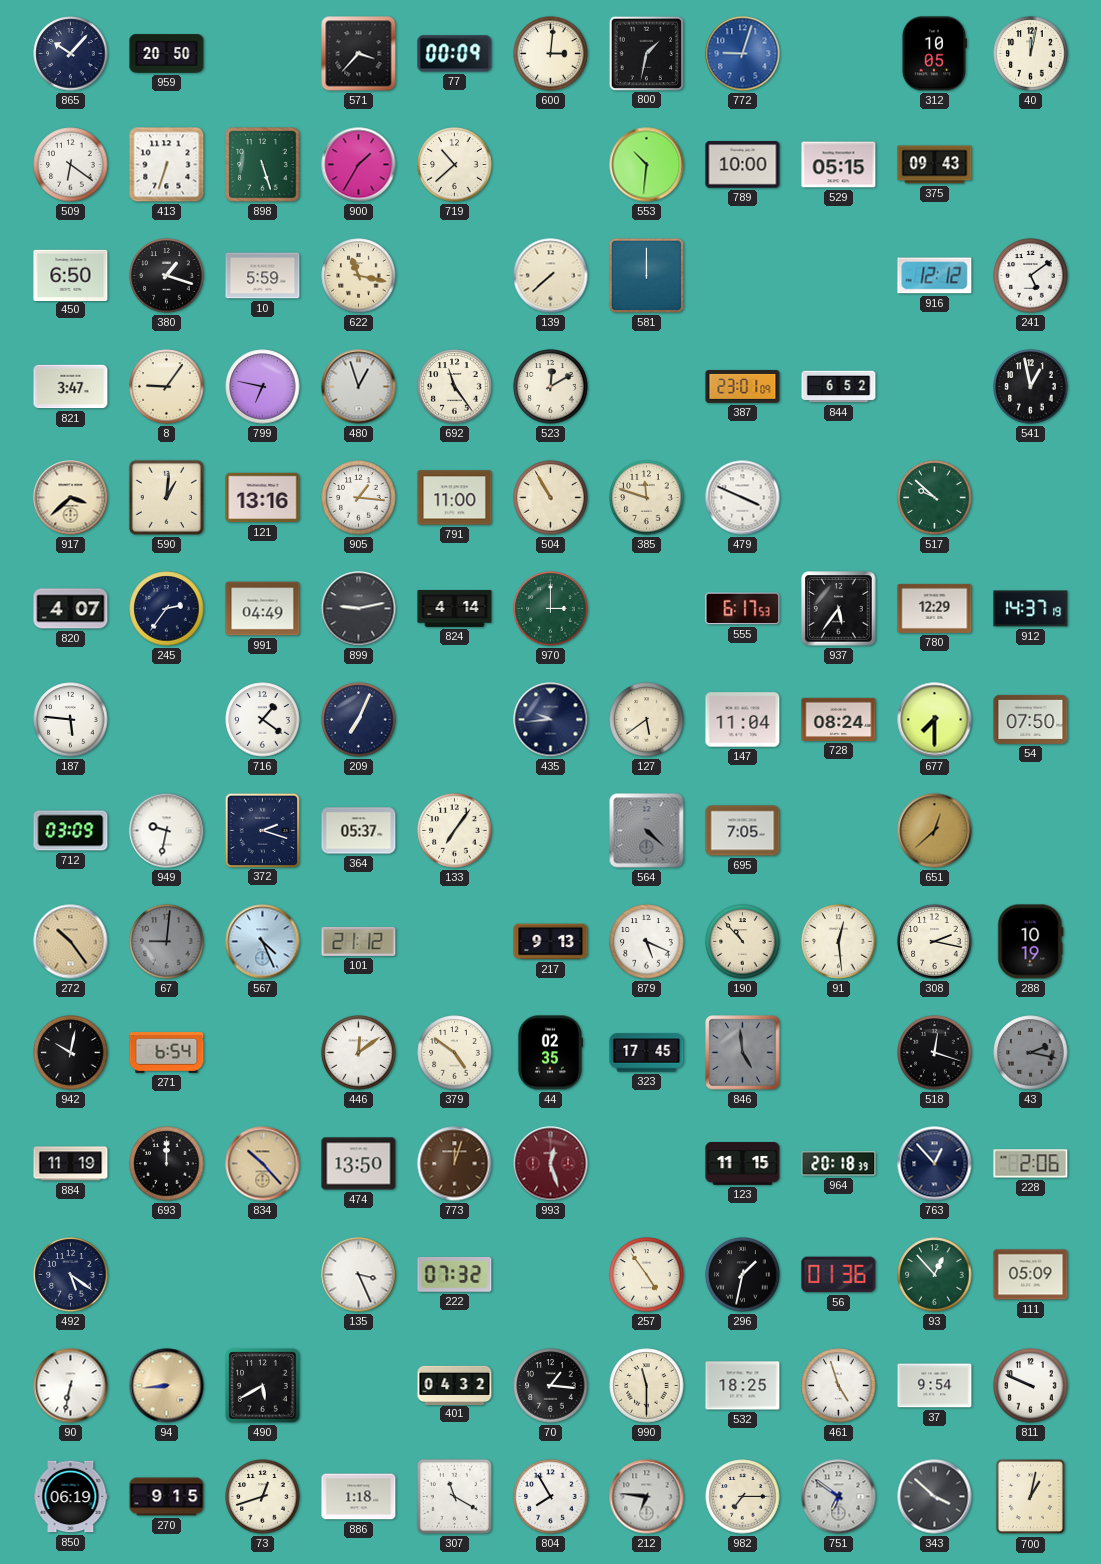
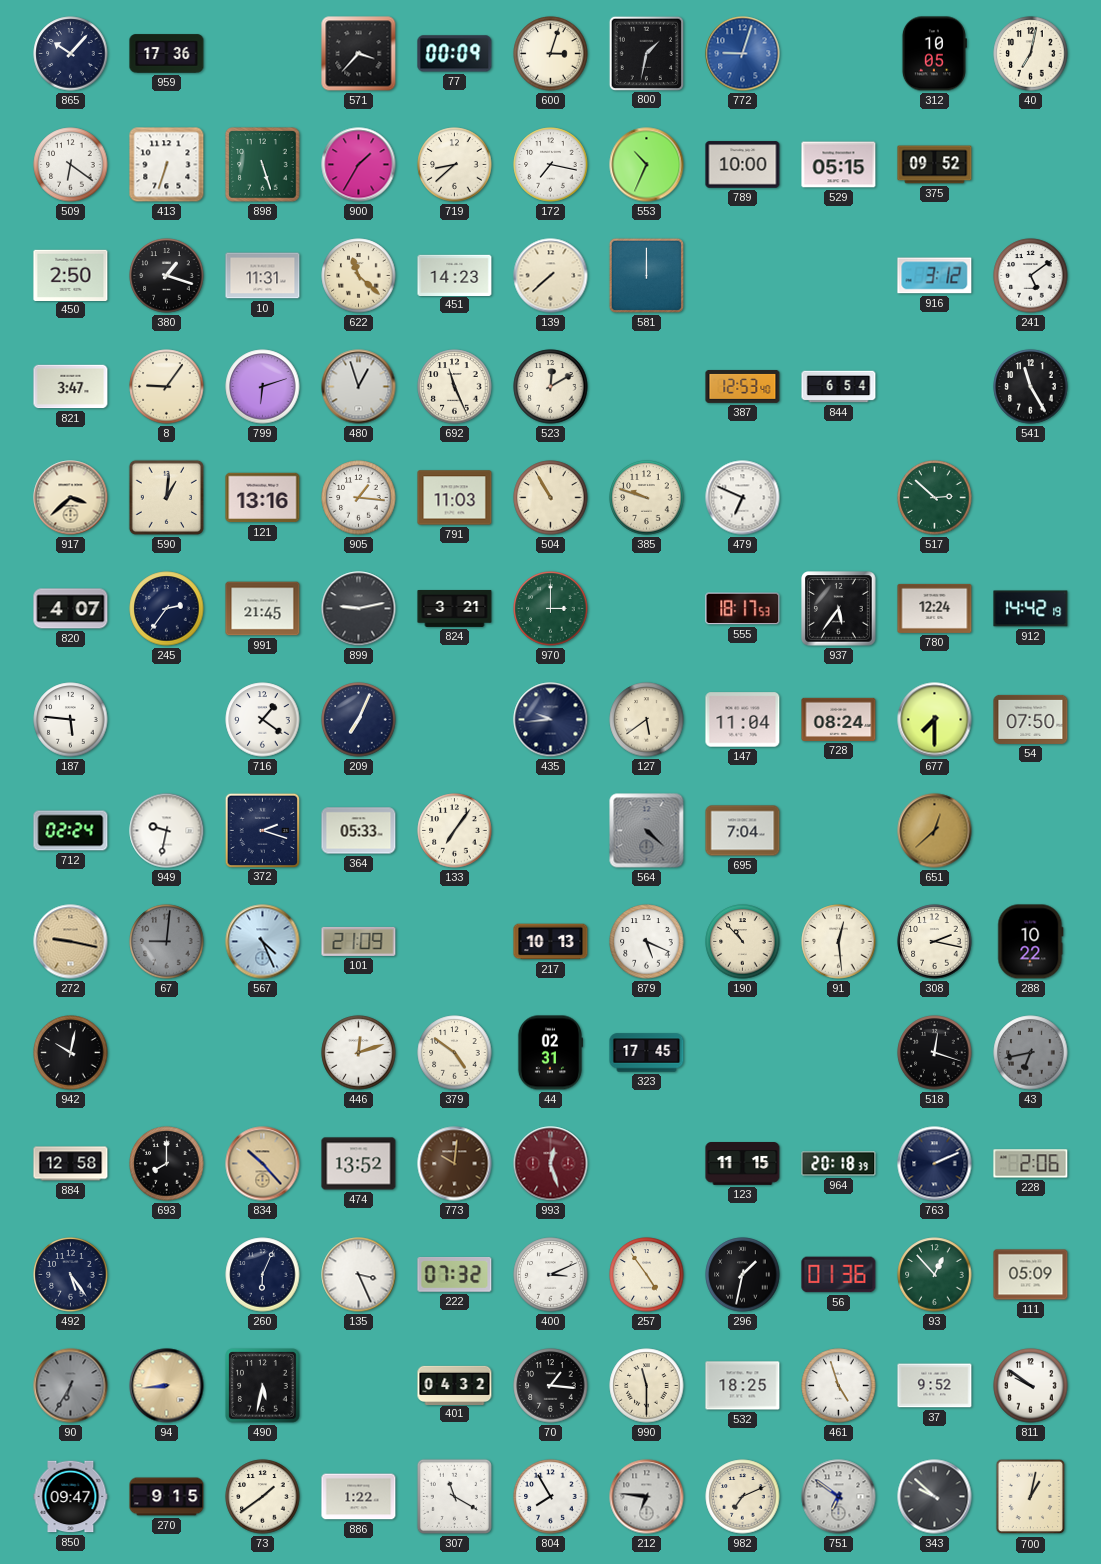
959: 20:50 -> 17:36 (167, 54)
600: 3:01 -> 3:03 (551, 54)
40: 12:02 -> 7:02 (1031, 54)
719: 10:38 -> 8:38 (455, 165)
172: none -> 7:17 (551, 165)
553: 10:31 -> 10:34 (647, 165)
375: 09:43 -> 09:52 (935, 165)
450: 6:50 -> 2:50 (71, 275)
10: 5:59 -> 11:31 (263, 276)
622: 11:17 -> 11:22 (359, 276)
451: none -> 14:23 (455, 275)
916: 12:12 -> 3:12 (935, 276)
799: 6:47 -> 6:12 (263, 387)
692: 11:24 -> 11:26 (455, 387)
387: 23:01 -> 12:53 (743, 386)
844: 6:52 -> 6:54 (839, 387)
541: 12:58 -> 11:25 (1031, 387)
791: 11:00 -> 11:03 (455, 498)
385: 11:48 -> 9:48 (647, 498)
479: 3:49 -> 6:49 (743, 498)
517: 9:52 -> 2:52 (935, 498)
991: 04:49 -> 21:45 (263, 609)
824: 4:14 -> 3:21 (455, 608)
555: 6:17 -> 18:17 (743, 609)
780: 12:29 -> 12:24 (935, 608)
912: 14:37 -> 14:42 (1031, 609)
712: 03:09 -> 02:24 (71, 831)
364: 05:37 -> 05:33 (359, 831)
695: 7:05 -> 7:04 (743, 831)
272: 10:24 -> 9:17 (71, 942)
101: 21:12 -> 21:09 (359, 941)
217: 9:13 -> 10:13 (551, 942)
288: 10:19 -> 10:22 (1031, 942)
271: 6:54 -> none (167, 1053)
446: 12:09 -> 12:12 (359, 1053)
44: 02:35 -> 02:31 (550, 1053)
846: 4:59 -> none (743, 1053)
43: 2:17 -> 6:43 (1031, 1053)
884: 11:19 -> 12:58 (71, 1164)
693: 12:00 -> 8:00 (167, 1164)
474: 13:50 -> 13:52 (359, 1164)
773: 12:03 -> 10:01 (455, 1164)
763: 12:53 -> 2:11 (935, 1164)
492: 5:21 -> 5:24 (71, 1275)
260: none -> 6:04 (263, 1275)
400: none -> 3:11 (551, 1275)
90: 6:32 -> 6:35 (71, 1386)
90 dial: white -> grey (71, 1386)
490: 5:40 -> 5:32 (263, 1386)
37: 9:54 -> 9:52 (935, 1386)
811: 9:49 -> 9:51 (1031, 1386)
850: 06:19 -> 09:47 (71, 1497)
73: 12:42 -> 1:39 (263, 1497)
886: 1:18 -> 1:22 (359, 1497)
982: 7:15 -> 7:11 (743, 1497)
343: 3:52 -> 9:52 (935, 1497)
